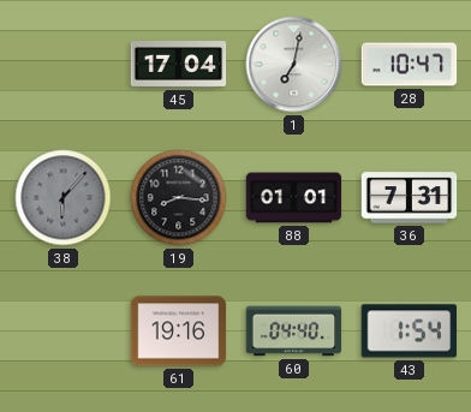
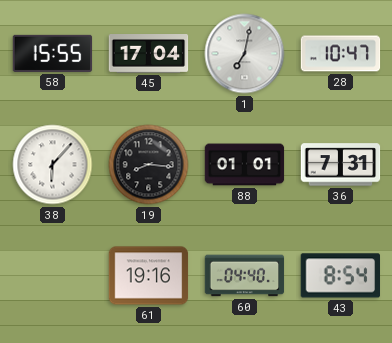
58: none -> 15:55 (53, 53)
38 dial: grey -> white (53, 165)
43: 1:54 -> 8:54 (340, 276)
